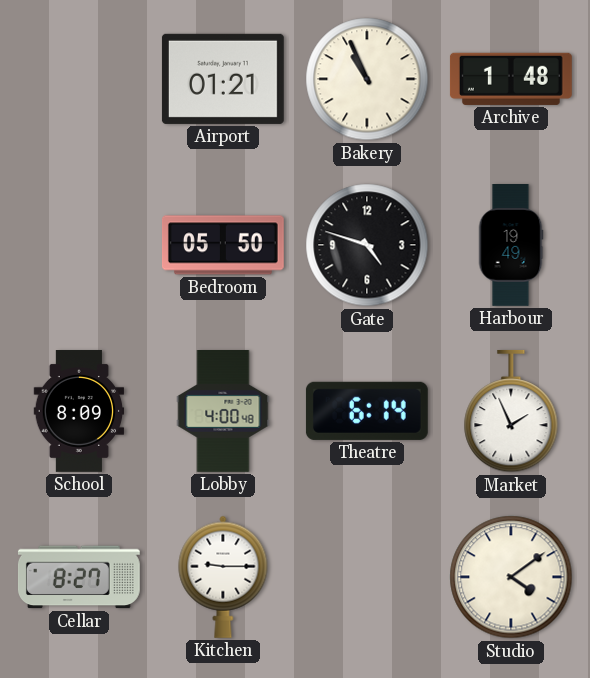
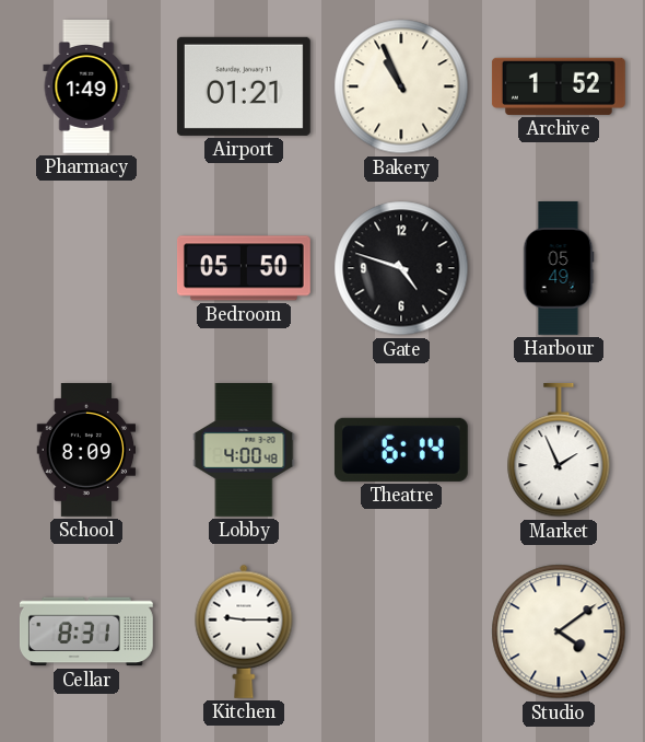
Pharmacy: none -> 1:49 (86, 88)
Archive: 1:48 -> 1:52 (559, 86)
Harbour: 19:49 -> 05:49 (559, 269)
Cellar: 8:27 -> 8:31 (86, 631)
